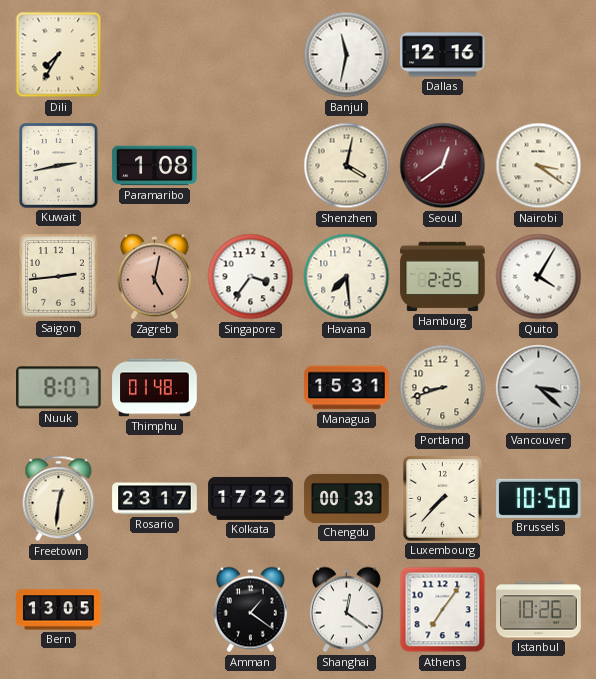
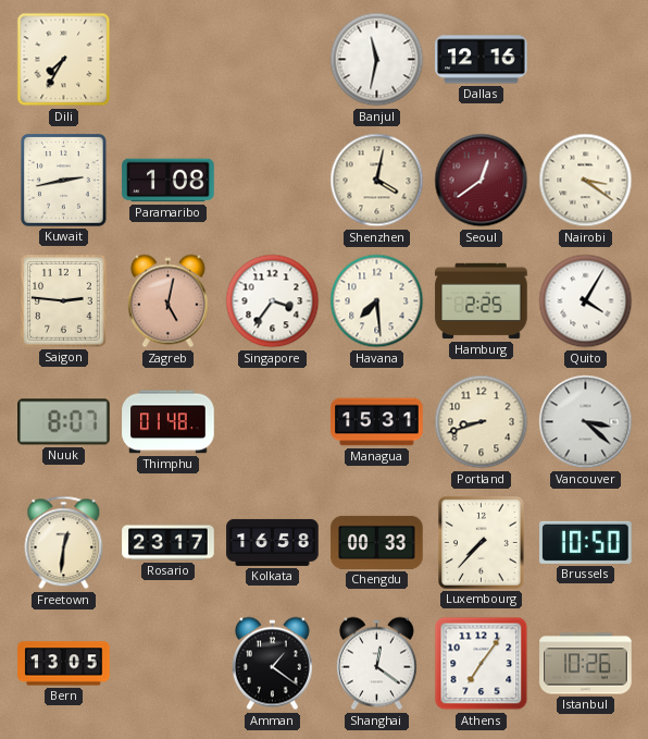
Saigon: 2:44 -> 2:46 (64, 301)
Kolkata: 17:22 -> 16:58 (273, 542)
